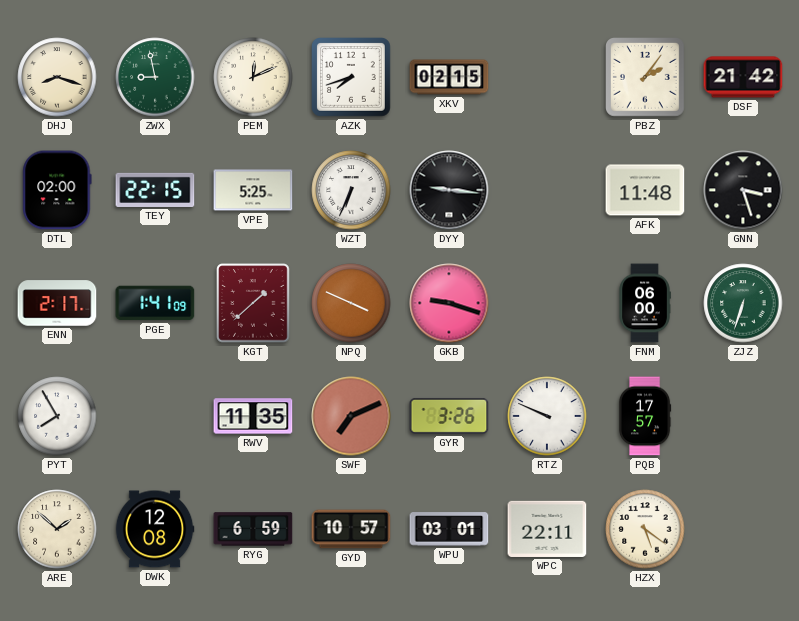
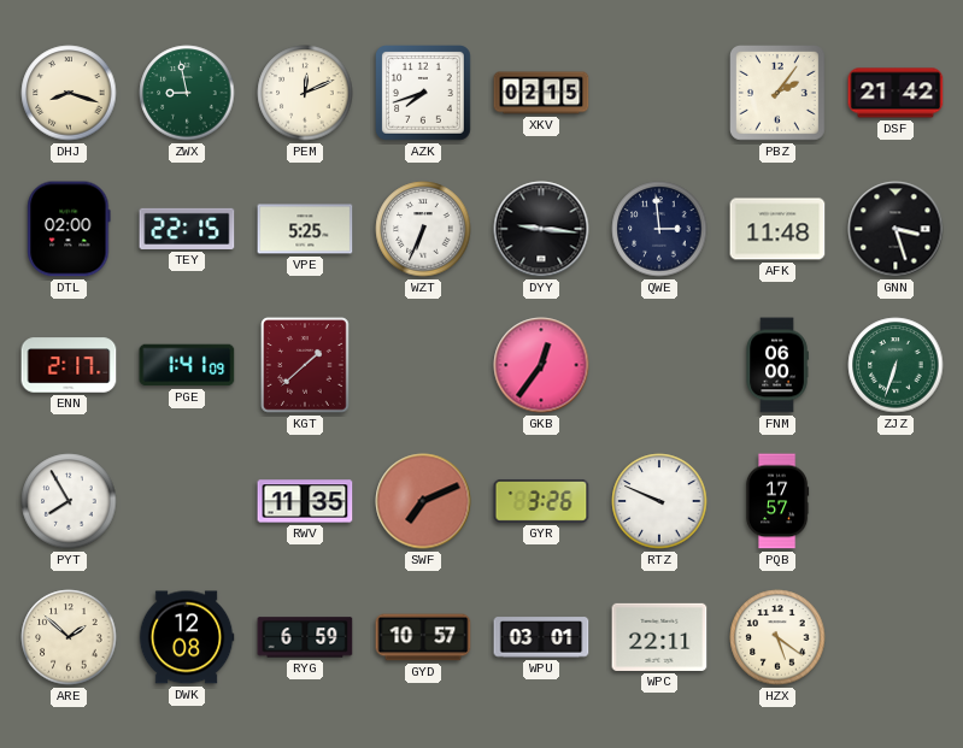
QWE: none -> 2:59 (659, 229)
NPQ: 3:49 -> none (351, 303)
GKB: 9:18 -> 12:36 (541, 365)
